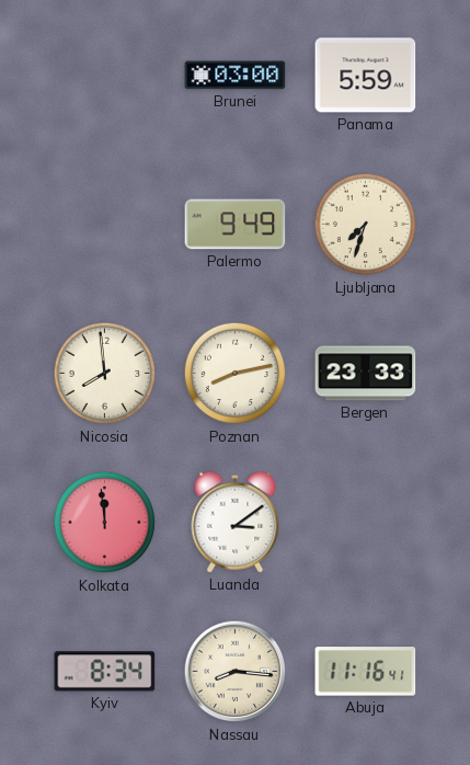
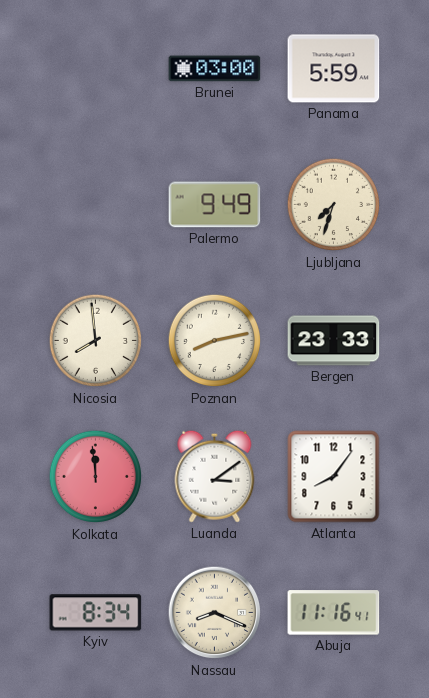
Atlanta: none -> 8:06 (334, 477)
Nassau: 8:16 -> 8:19 (215, 613)
